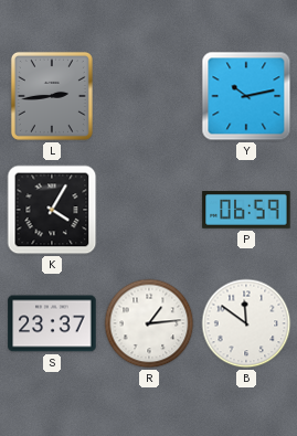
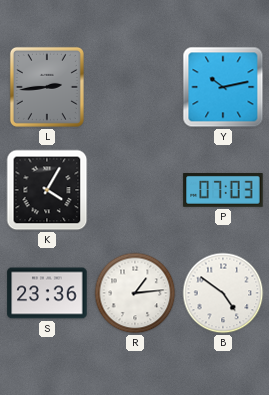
P: 06:59 -> 07:03 (223, 191)
S: 23:37 -> 23:36 (47, 293)
B: 11:51 -> 4:51 (223, 293)
